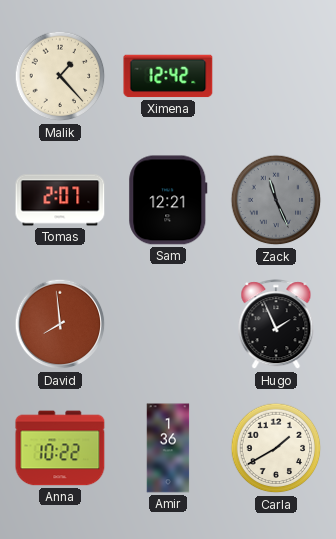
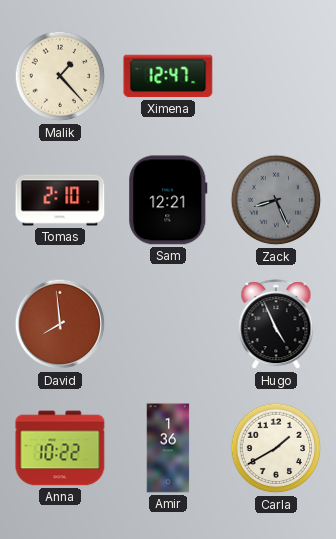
Ximena: 12:42 -> 12:47 (168, 76)
Tomas: 2:07 -> 2:10 (60, 200)
Zack: 11:26 -> 8:26 (276, 200)
Hugo: 1:56 -> 4:56 (276, 325)
